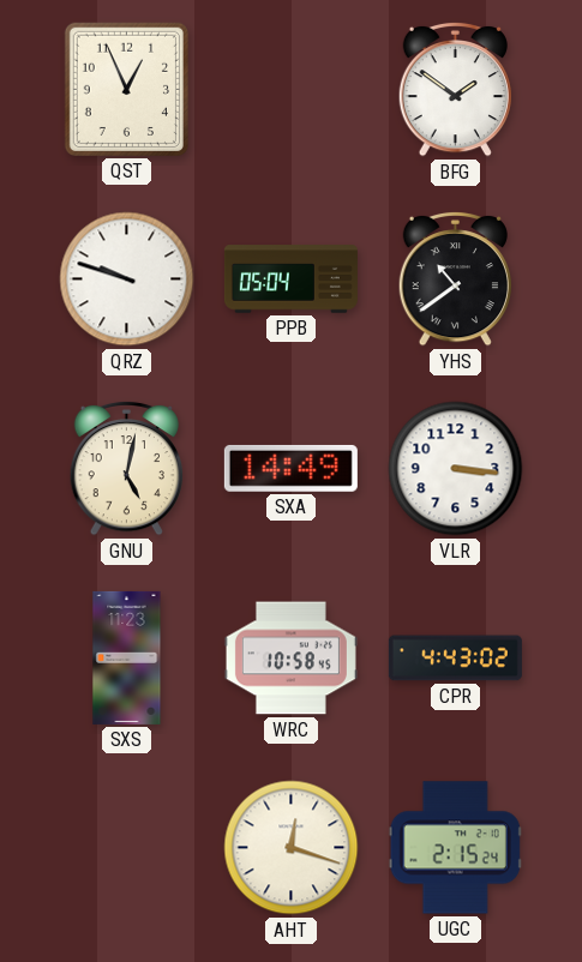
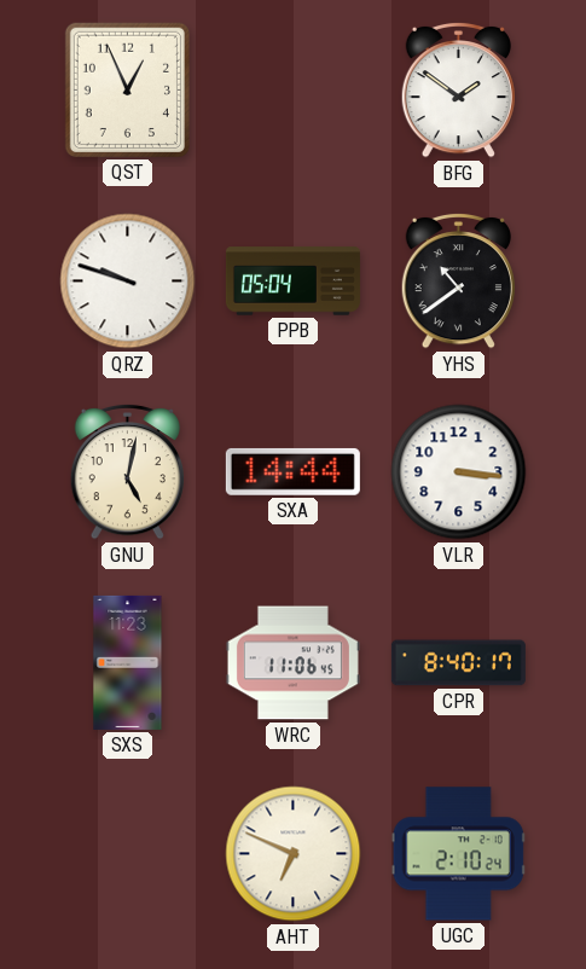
SXA: 14:49 -> 14:44 (292, 471)
WRC: 10:58 -> 11:06 (292, 663)
CPR: 4:43 -> 8:40 (458, 663)
AHT: 12:18 -> 6:49 (294, 854)
UGC: 2:15 -> 2:10 (458, 854)
